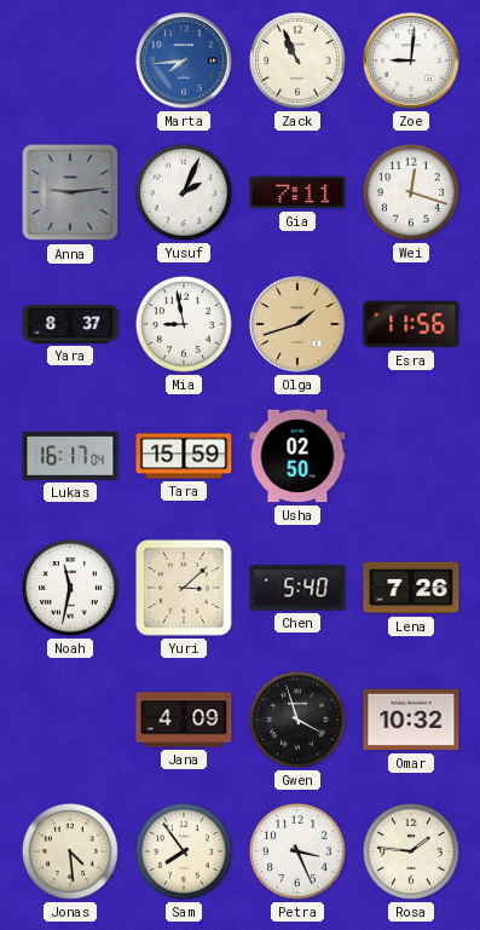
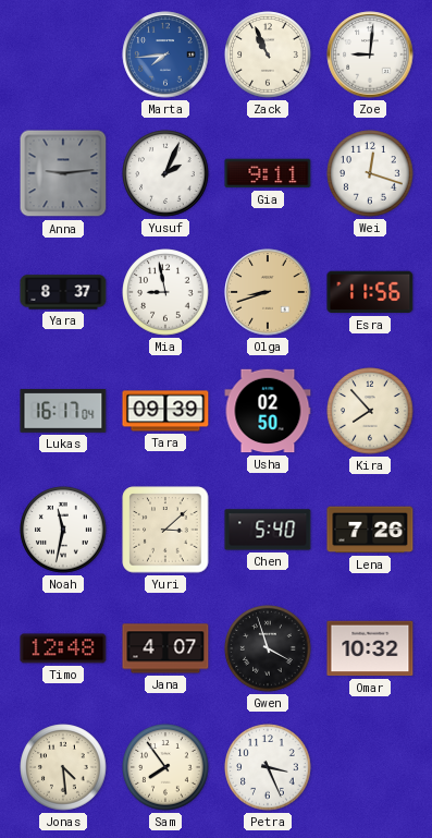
Gia: 7:11 -> 9:11 (268, 173)
Olga: 1:42 -> 8:42 (268, 292)
Tara: 15:59 -> 09:39 (165, 411)
Kira: none -> 7:53 (370, 411)
Timo: none -> 12:48 (63, 648)
Jana: 4:09 -> 4:07 (165, 648)
Rosa: 1:46 -> none (411, 851)
